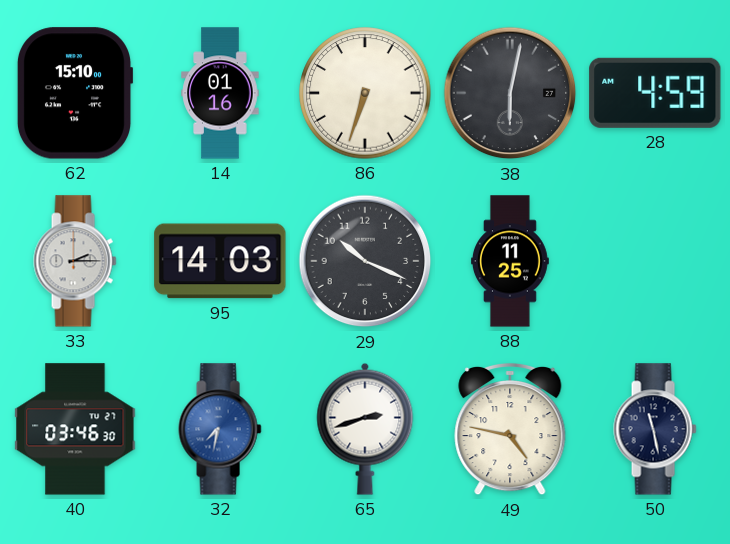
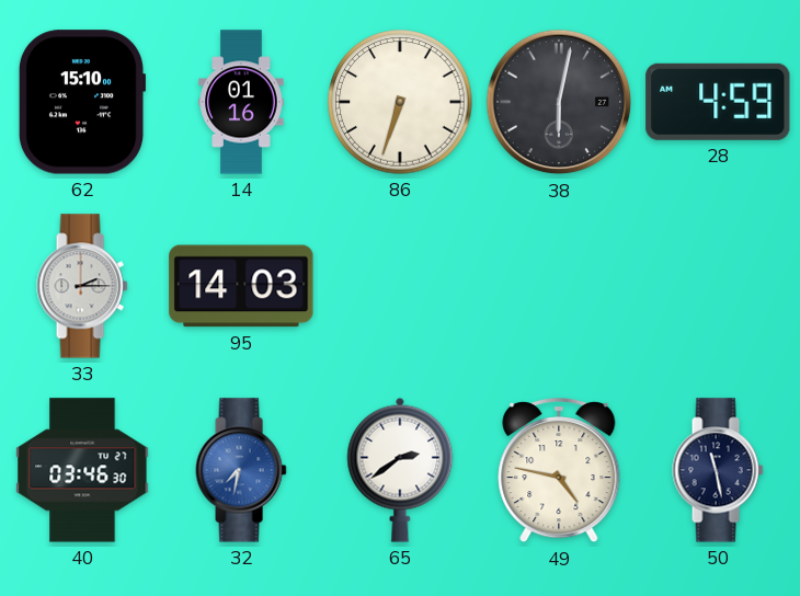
29: 10:19 -> none (365, 261)
88: 11:25 -> none (510, 261)
65: 2:42 -> 2:39 (400, 470)
